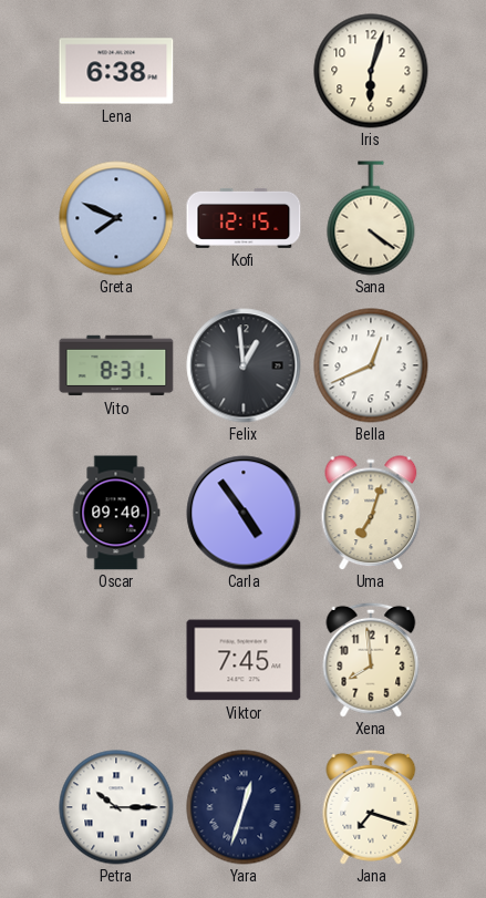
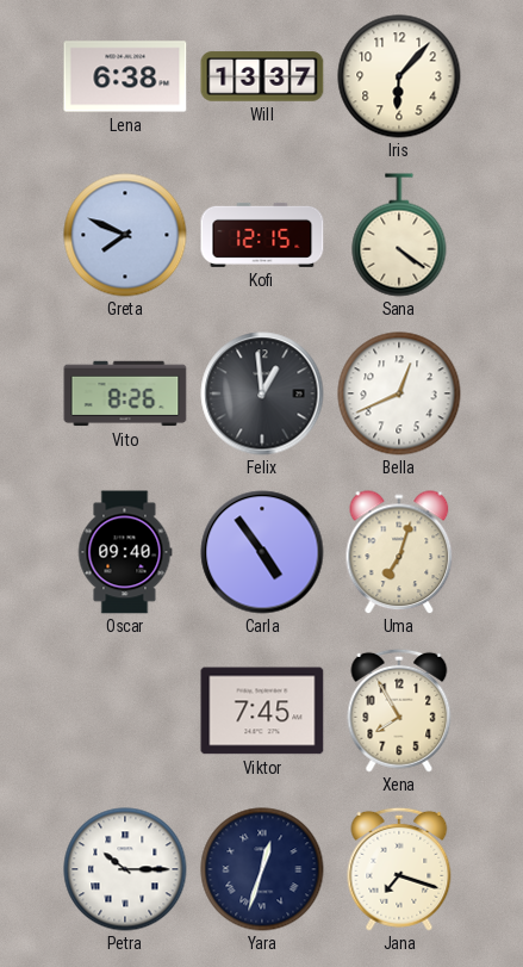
Will: none -> 13:37 (262, 76)
Iris: 6:03 -> 6:07 (399, 76)
Vito: 8:31 -> 8:26 (125, 393)
Xena: 7:59 -> 7:55 (399, 711)
